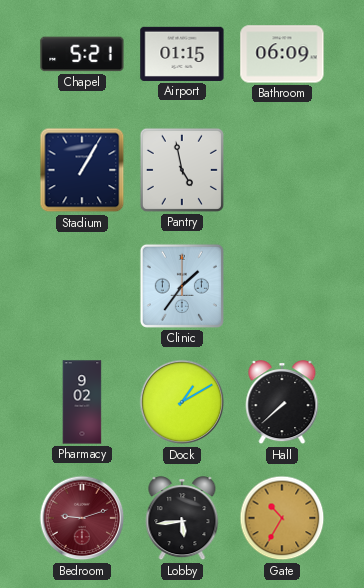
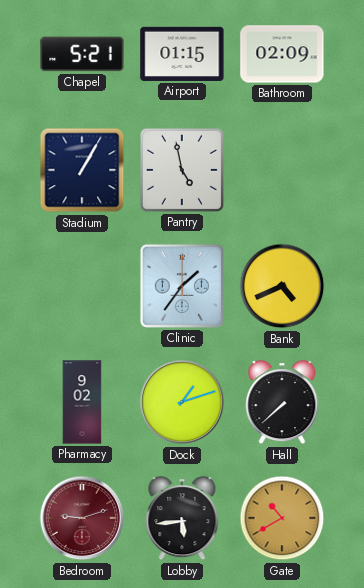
Bathroom: 06:09 -> 02:09 (282, 54)
Bank: none -> 4:41 (282, 286)
Dock: 1:10 -> 1:12 (182, 402)
Gate: 10:35 -> 10:40 (282, 518)
